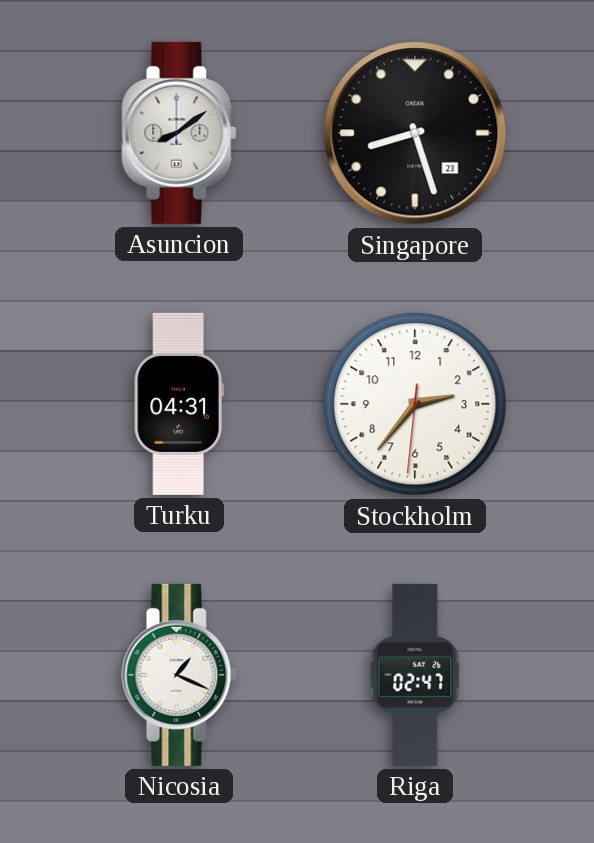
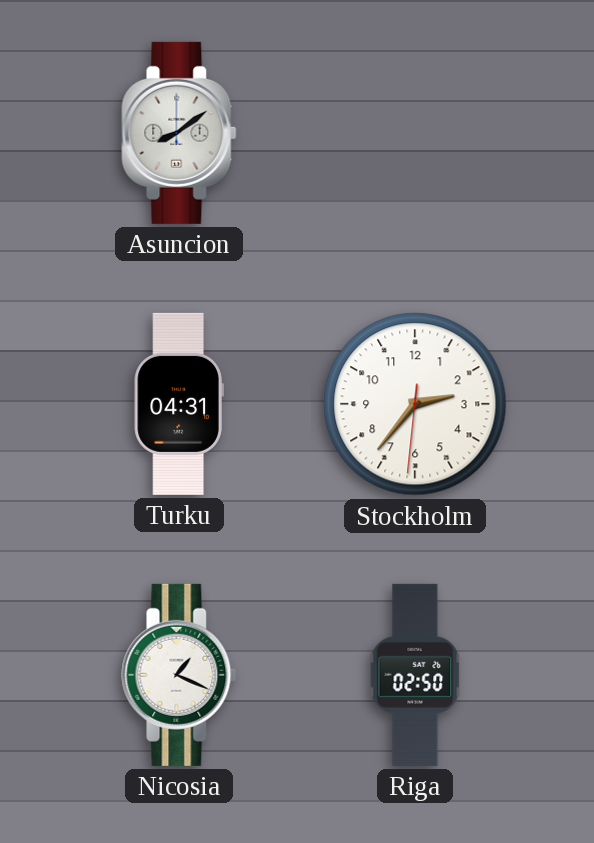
Singapore: 8:27 -> none (415, 133)
Riga: 02:47 -> 02:50 (415, 675)
